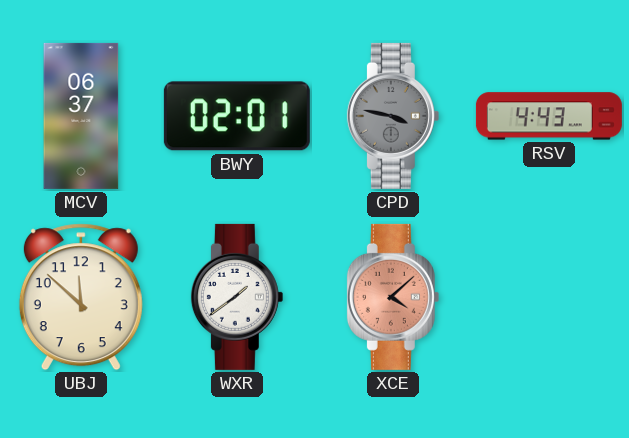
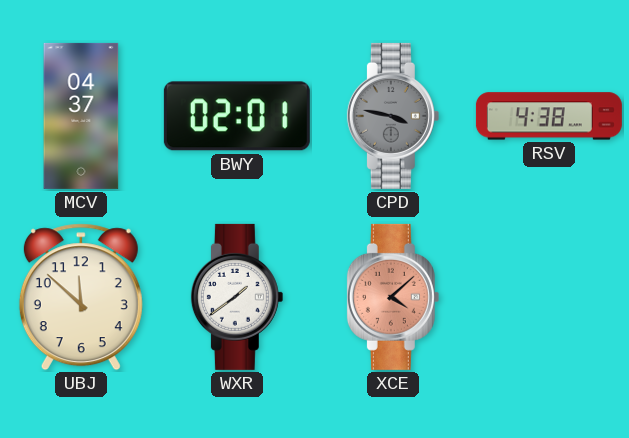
MCV: 06:37 -> 04:37 (81, 116)
RSV: 4:43 -> 4:38 (549, 116)
